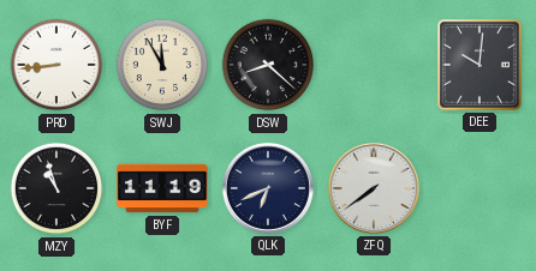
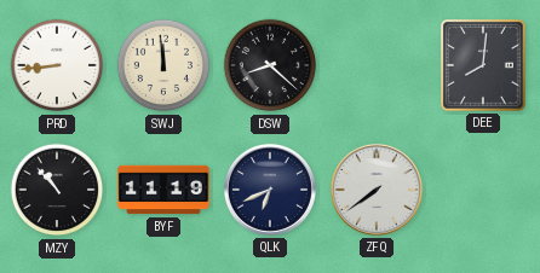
SWJ: 11:55 -> 11:59 (163, 65)
DEE: 10:01 -> 8:01 (484, 66)
MZY: 10:57 -> 10:53 (57, 190)
